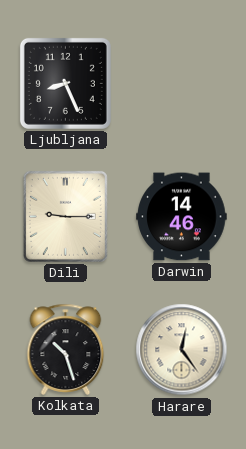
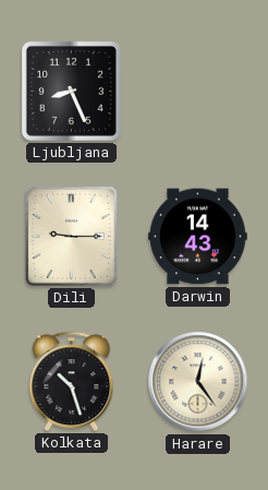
Darwin: 14:46 -> 14:43 (198, 237)
